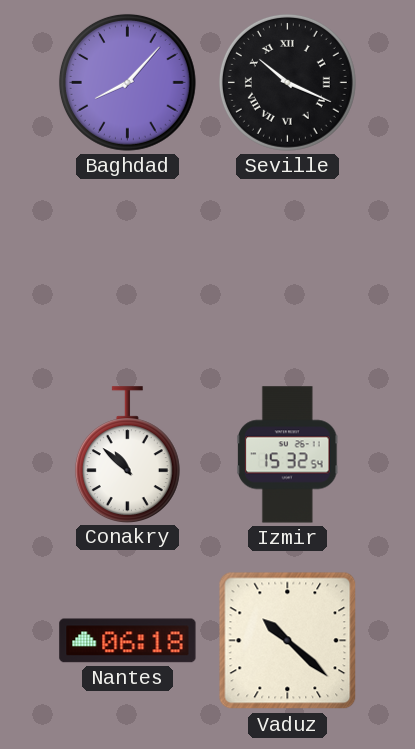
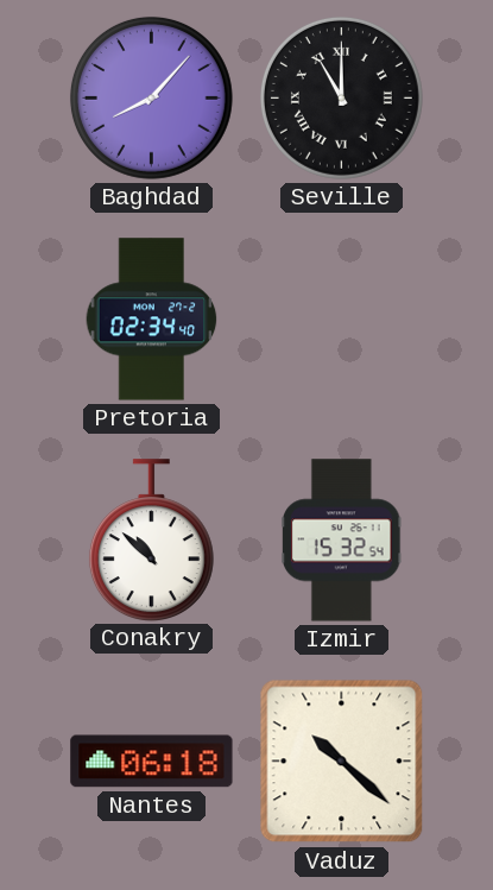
Seville: 10:19 -> 11:00 (341, 97)
Pretoria: none -> 02:34 (152, 320)
